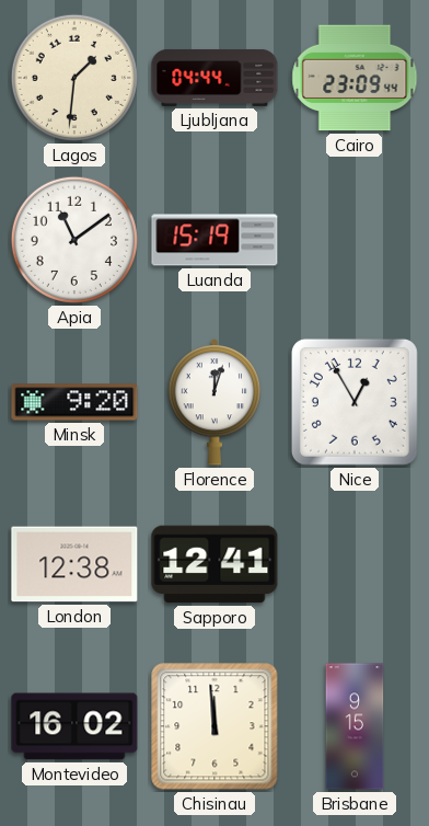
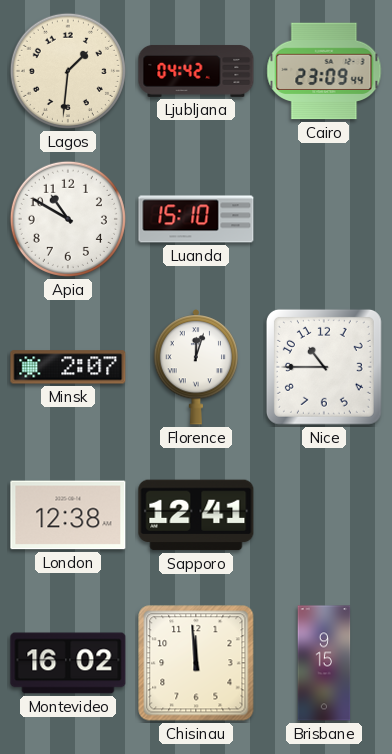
Ljubljana: 04:44 -> 04:42 (196, 71)
Apia: 11:09 -> 10:50 (68, 219)
Luanda: 15:19 -> 15:10 (196, 219)
Minsk: 9:20 -> 2:07 (68, 367)
Nice: 12:55 -> 10:45 (324, 367)
